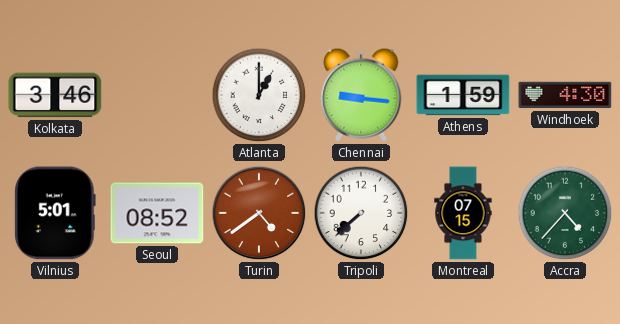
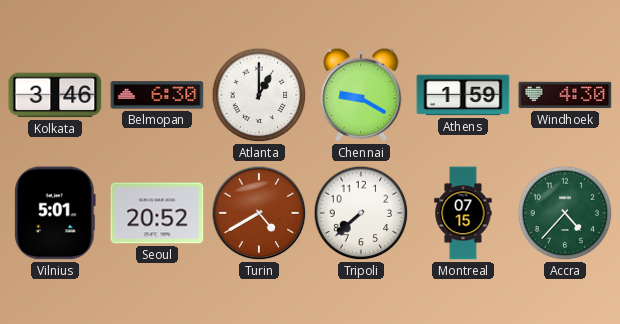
Belmopan: none -> 6:30 (157, 95)
Chennai: 9:16 -> 9:20 (361, 95)
Seoul: 08:52 -> 20:52 (157, 213)
Turin: 4:39 -> 4:40 (259, 213)
